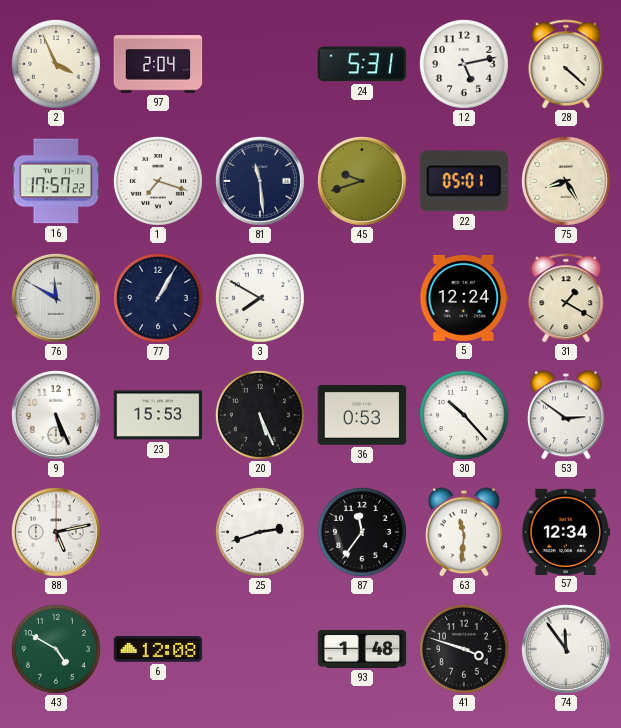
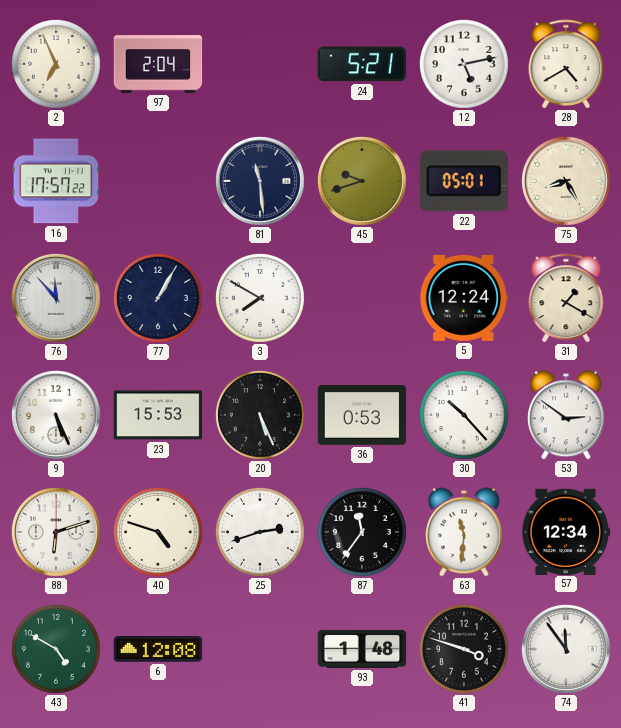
2: 3:56 -> 6:56 (57, 65)
24: 5:31 -> 5:21 (362, 64)
28: 4:22 -> 4:40 (566, 64)
1: 7:18 -> none (159, 182)
76: 11:50 -> 11:53 (57, 299)
88: 5:13 -> 6:12 (57, 533)
40: none -> 4:48 (159, 533)
